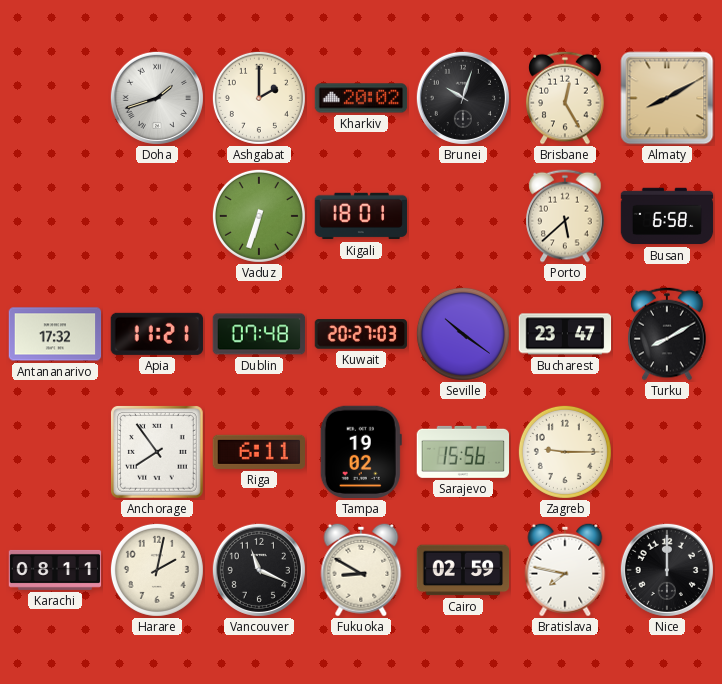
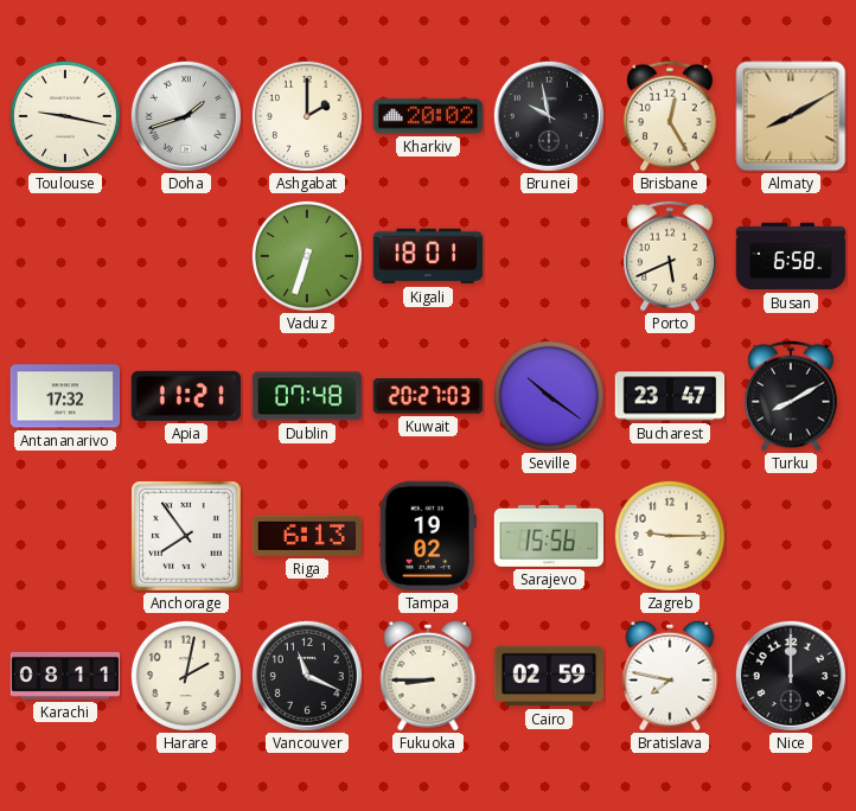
Toulouse: none -> 9:17 (65, 116)
Brunei: 10:03 -> 9:58 (549, 116)
Porto: 5:38 -> 5:41 (670, 256)
Riga: 6:11 -> 6:13 (307, 536)
Fukuoka: 8:50 -> 8:45 (428, 676)
